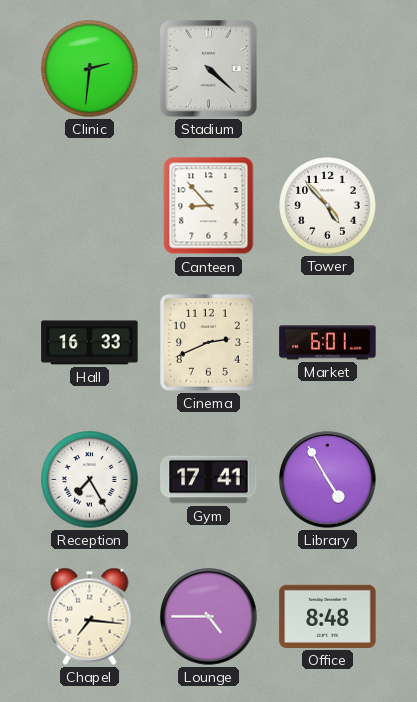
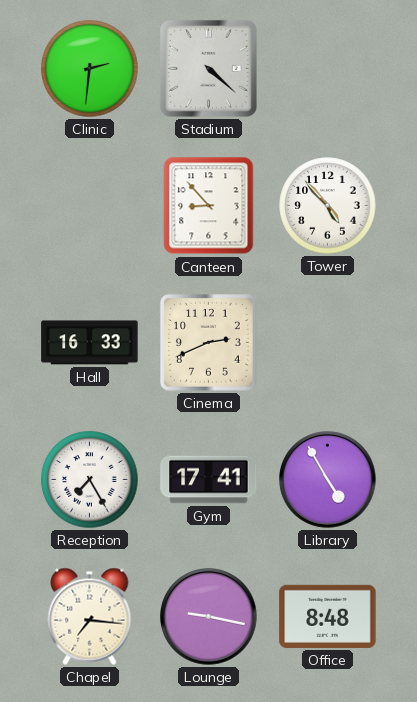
Market: 6:01 -> none (328, 343)
Lounge: 4:45 -> 9:17 (209, 617)
